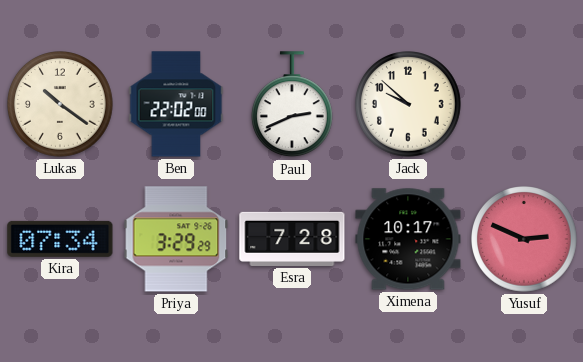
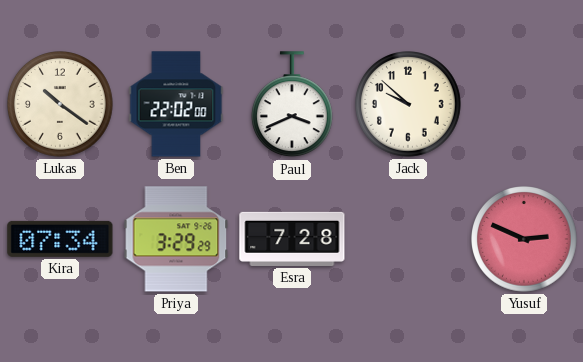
Paul: 2:41 -> 3:41 (292, 105)
Ximena: 10:17 -> none (408, 239)
